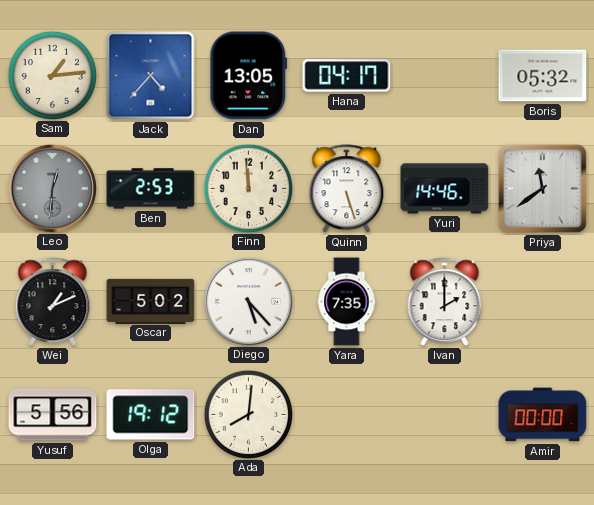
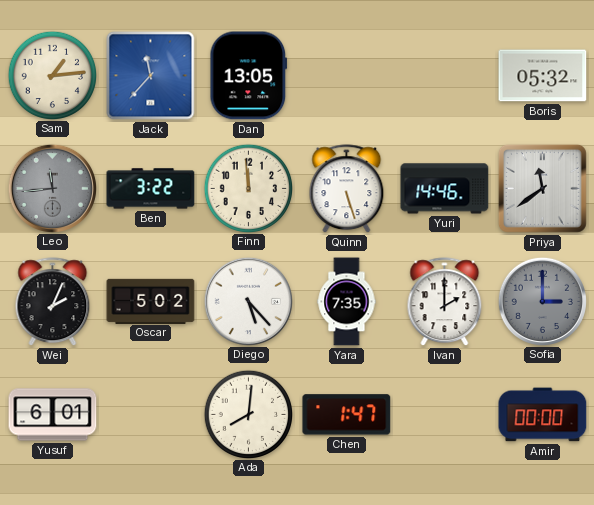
Jack: 4:37 -> 11:37 (151, 76)
Hana: 04:17 -> none (347, 76)
Leo: 12:31 -> 11:44 (52, 188)
Ben: 2:53 -> 3:22 (151, 189)
Wei: 1:11 -> 2:04 (53, 302)
Sofia: none -> 3:00 (542, 301)
Yusuf: 5:56 -> 6:01 (53, 415)
Olga: 19:12 -> none (151, 415)
Chen: none -> 1:47 (347, 415)
